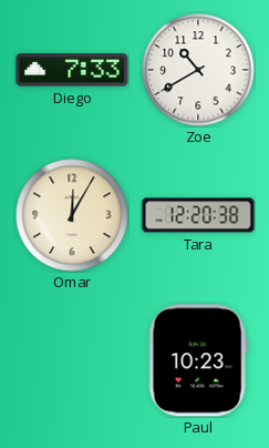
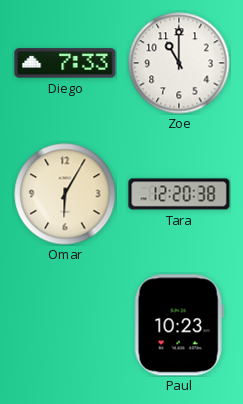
Zoe: 10:40 -> 11:00 (179, 63)
Omar: 12:05 -> 6:05 (65, 194)
